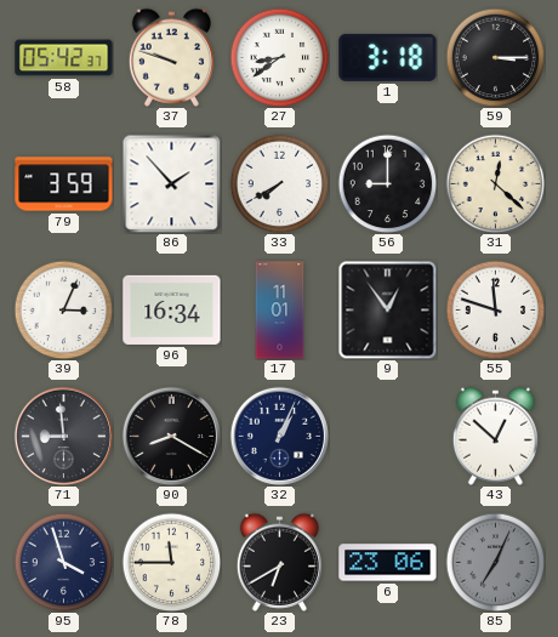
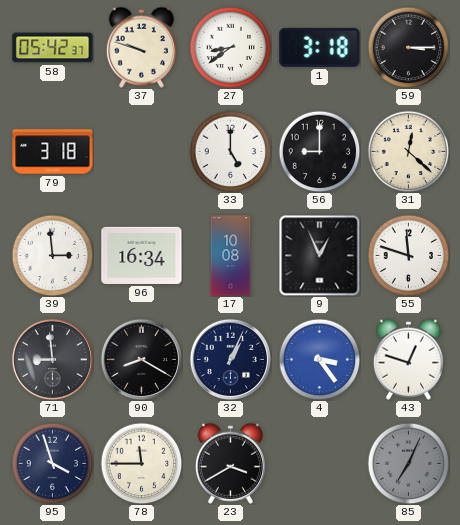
79: 3:59 -> 3:18 (53, 152)
86: 1:53 -> none (171, 183)
33: 7:40 -> 5:00 (230, 151)
39: 3:04 -> 2:59 (52, 255)
17: 11:01 -> 10:08 (231, 256)
9: 12:54 -> 12:56 (319, 255)
4: none -> 3:24 (319, 359)
43: 12:52 -> 12:48 (408, 359)
23: 6:40 -> 3:40 (230, 463)
6: 23:06 -> none (388, 563)
